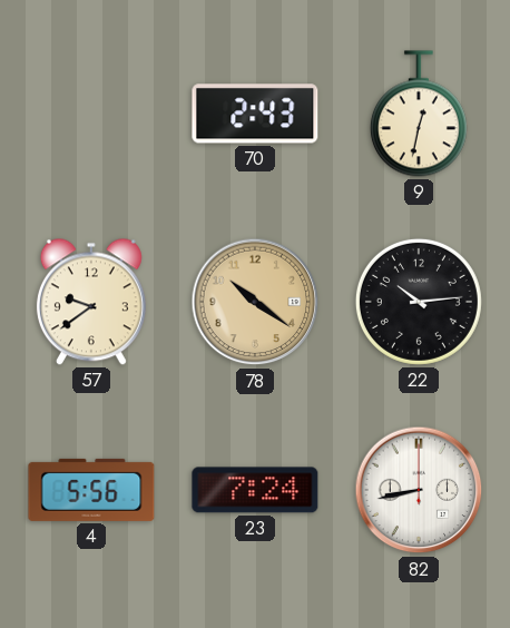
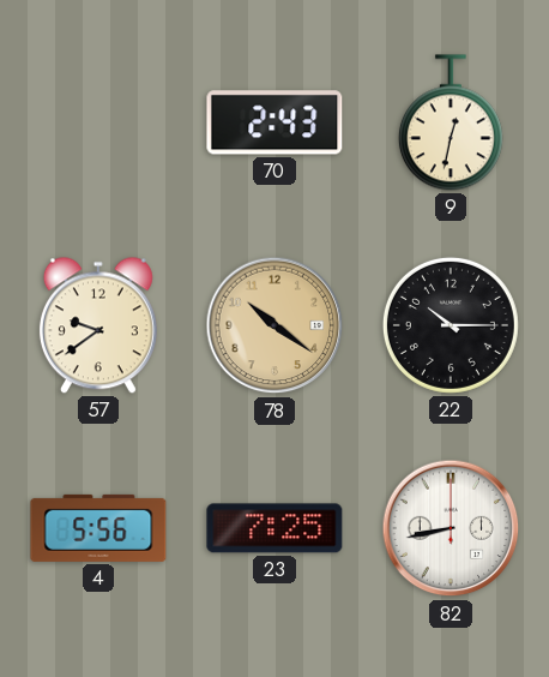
22: 10:14 -> 10:15 (451, 325)
23: 7:24 -> 7:25 (274, 528)
